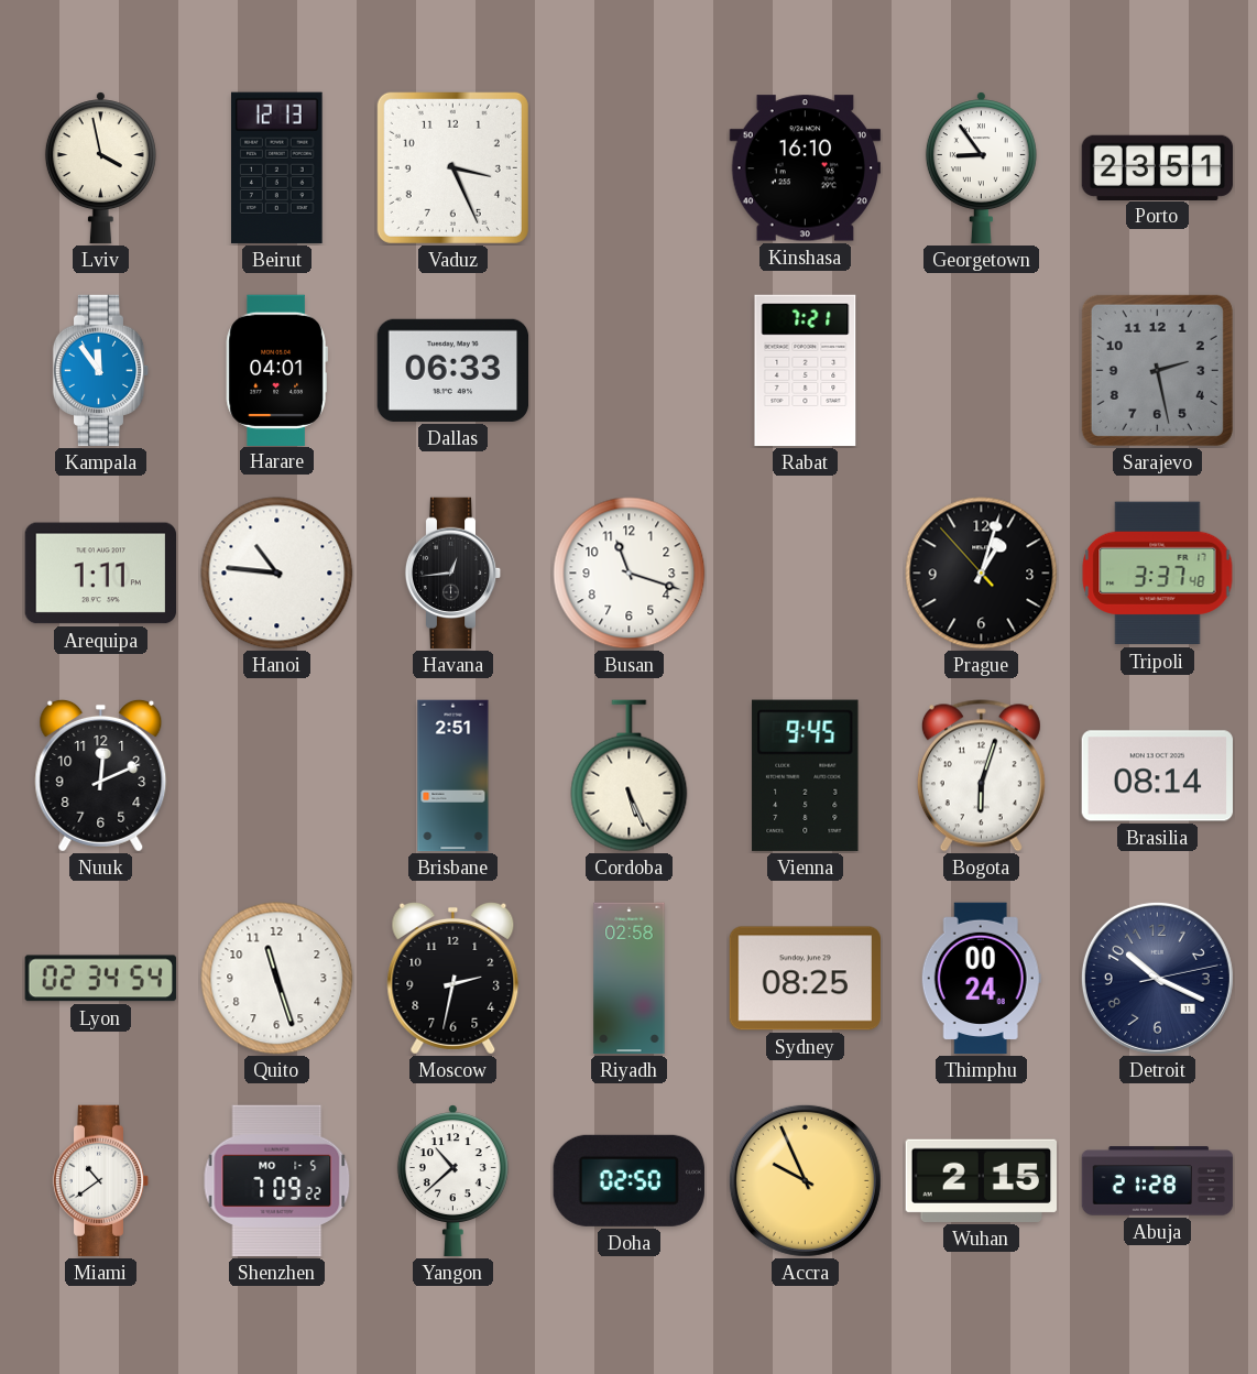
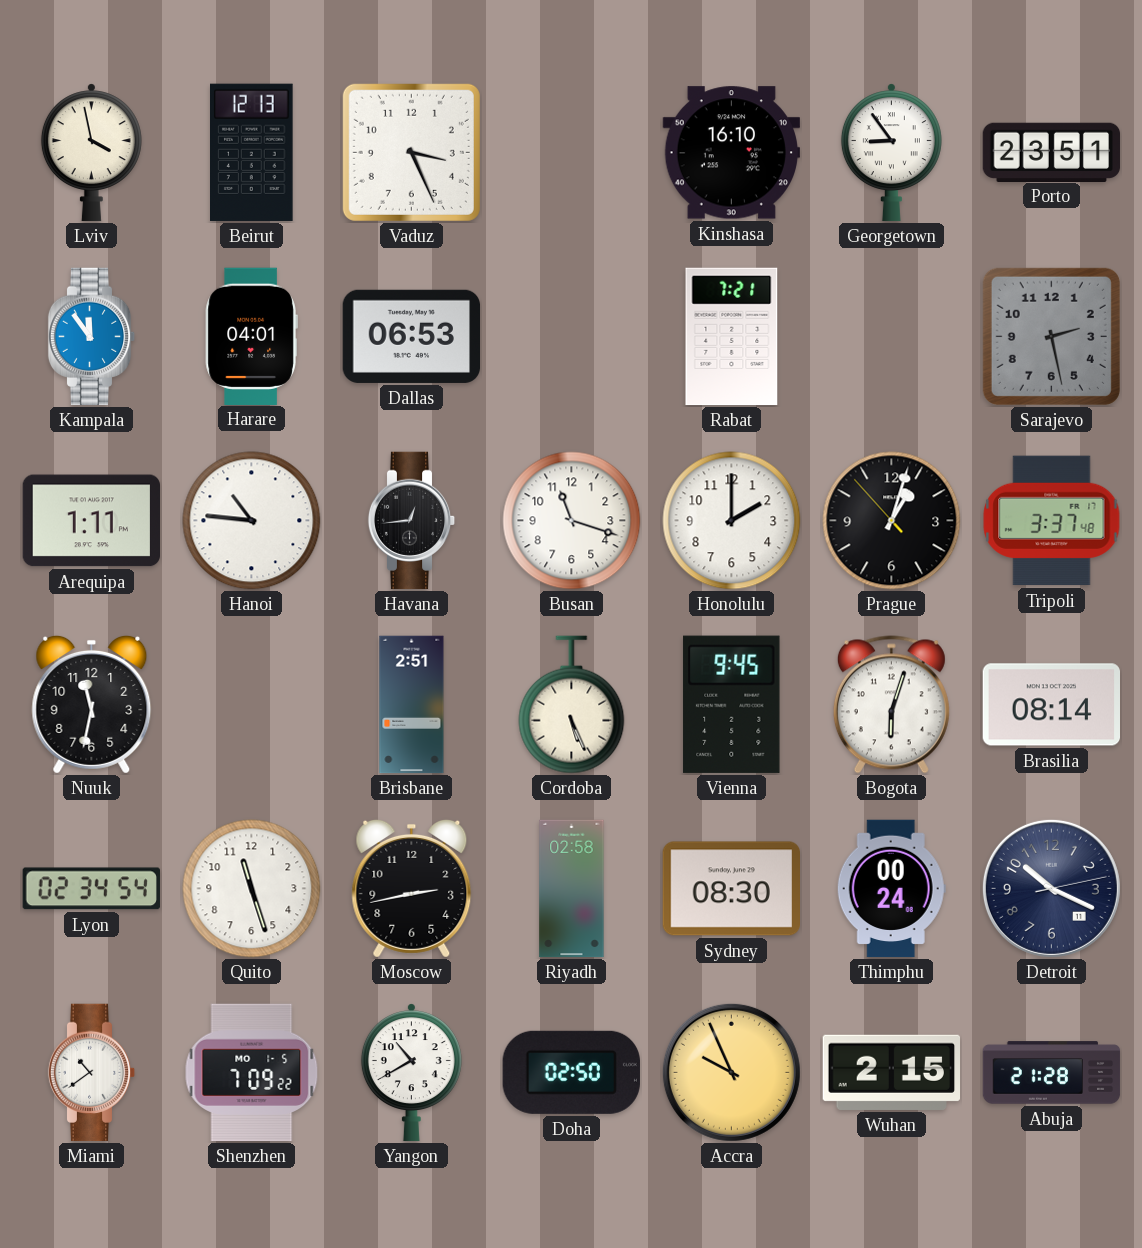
Dallas: 06:33 -> 06:53 (412, 336)
Honolulu: none -> 2:00 (732, 521)
Nuuk: 12:11 -> 11:32 (92, 704)
Moscow: 2:32 -> 2:43 (412, 888)
Sydney: 08:25 -> 08:30 (731, 889)
Yangon: 10:38 -> 10:40 (411, 1073)
